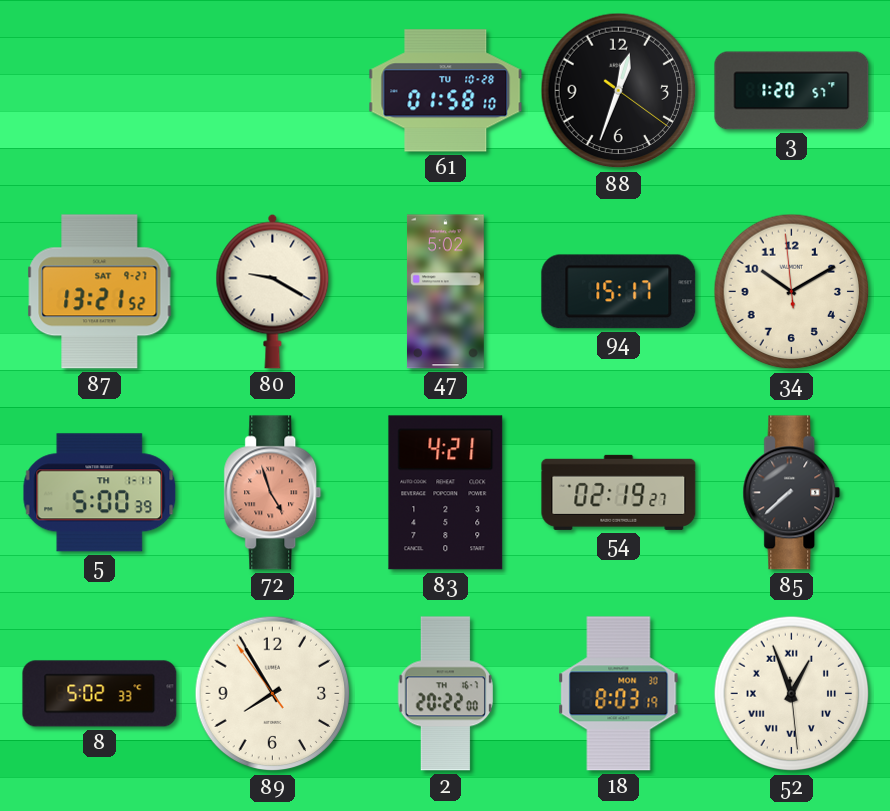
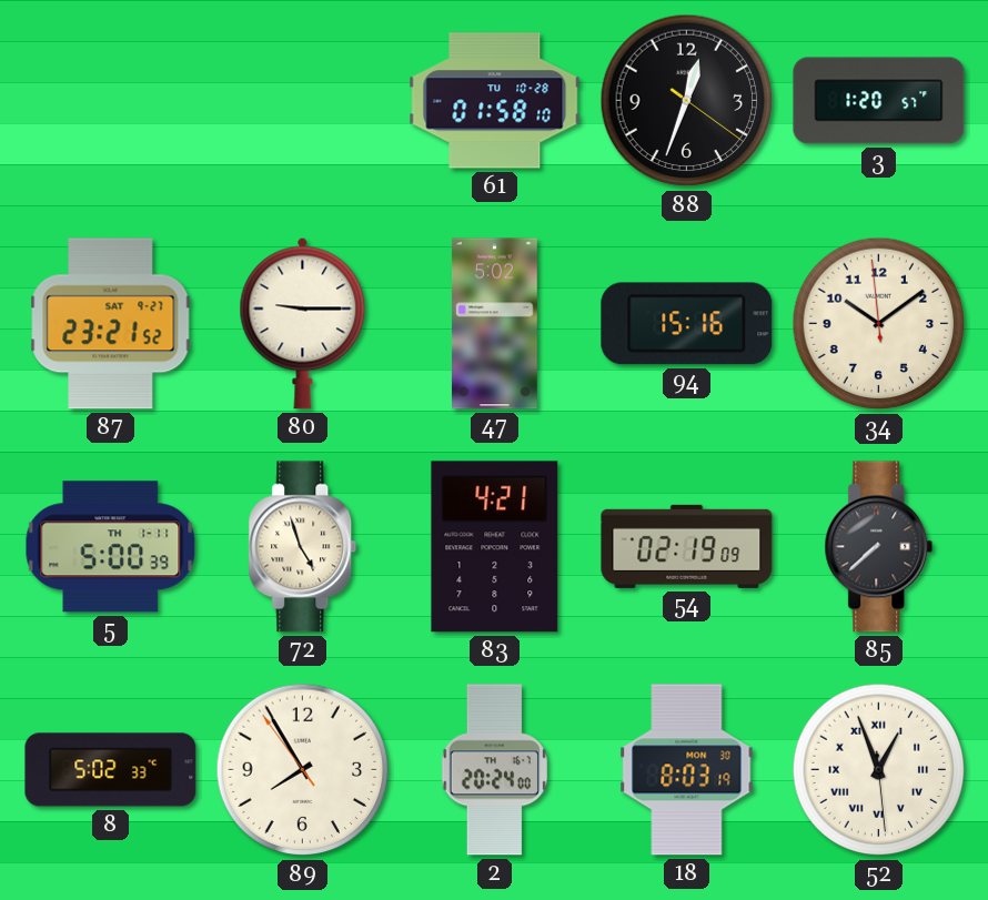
87: 13:21 -> 23:21 (111, 324)
80: 9:20 -> 9:15 (303, 323)
94: 15:17 -> 15:16 (687, 324)
34: 10:09 -> 10:08 (879, 324)
72 dial: salmon -> cream (303, 547)
54: 02:19:27 -> 02:19:09 (687, 546)
2: 20:22 -> 20:24 (494, 770)
